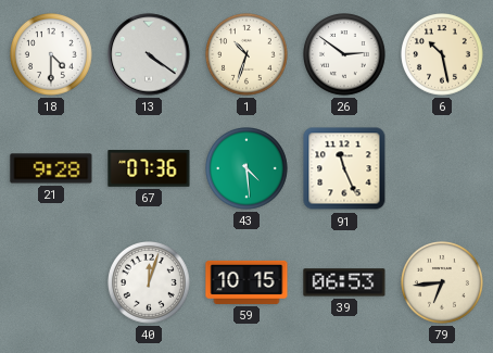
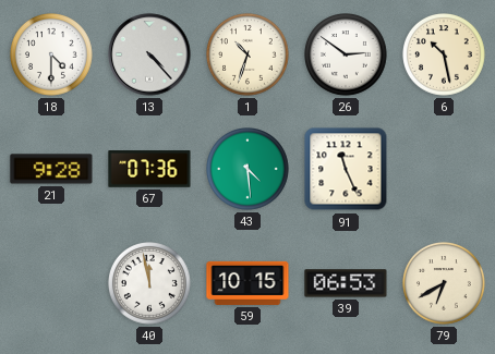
13: 4:21 -> 4:23 (149, 54)
40: 12:03 -> 11:58 (150, 284)
79: 6:44 -> 6:40 (445, 284)
